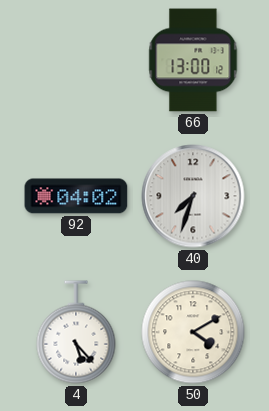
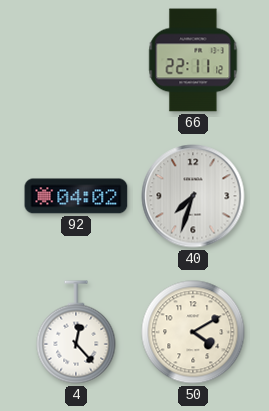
66: 13:00 -> 22:11 (193, 60)
4: 5:23 -> 12:23 (76, 332)
